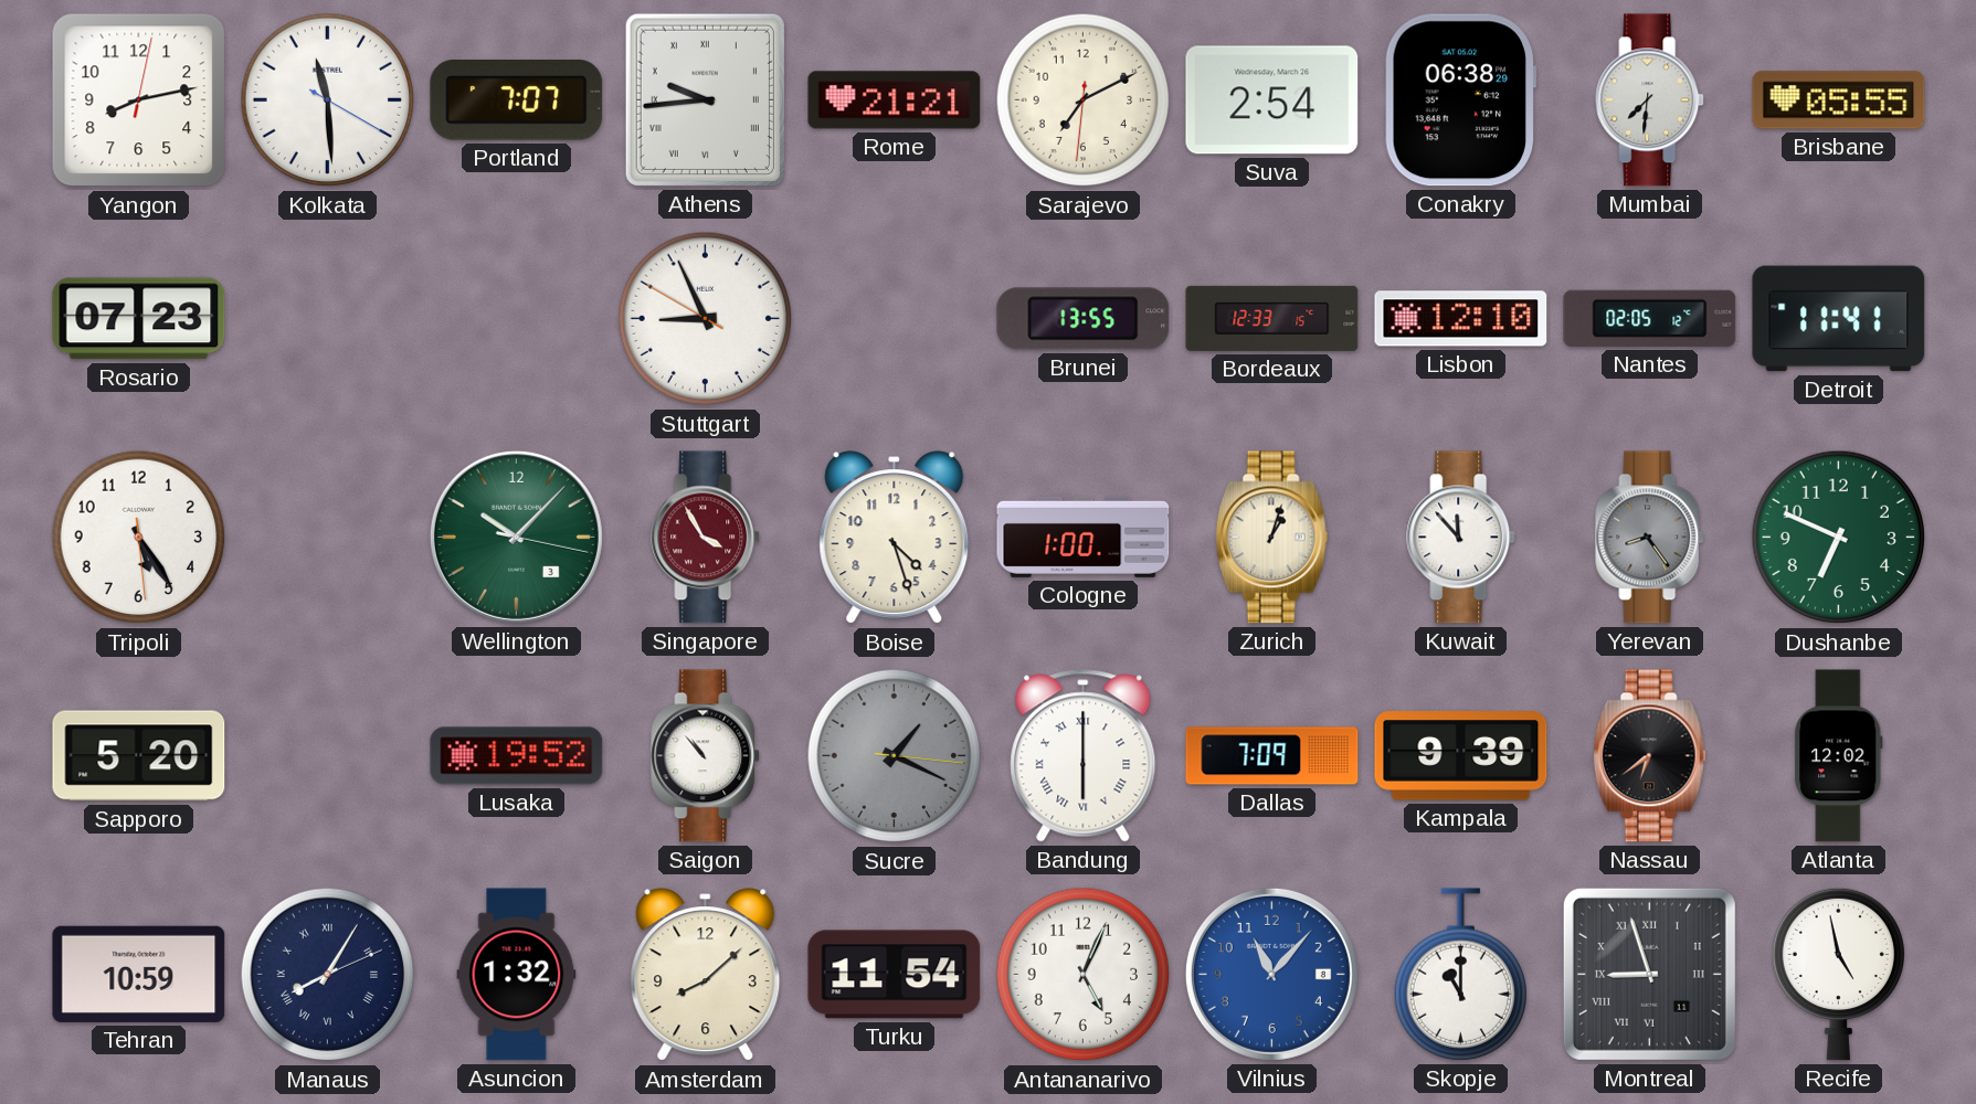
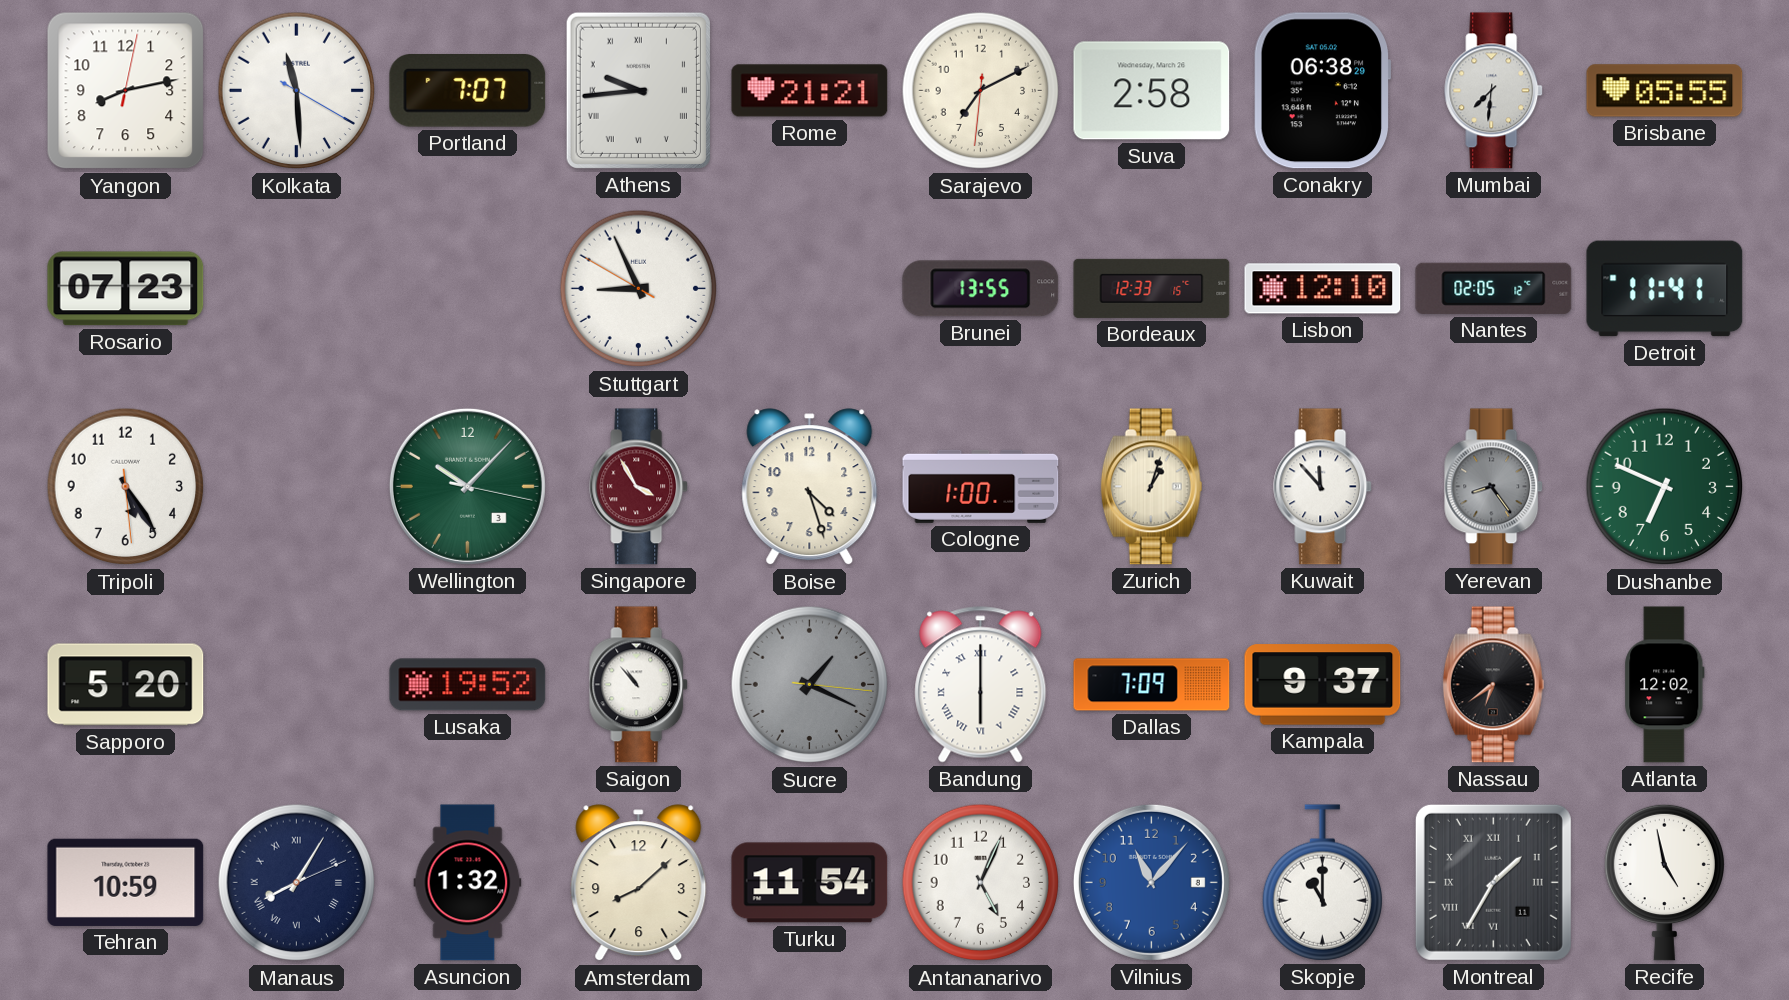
Suva: 2:54 -> 2:58 (1152, 91)
Kampala: 9:39 -> 9:37 (1323, 685)
Montreal: 8:57 -> 1:35 (1493, 882)
